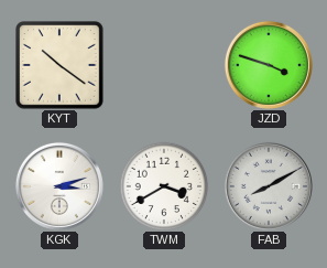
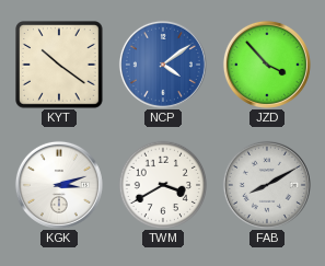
NCP: none -> 4:09 (163, 65)
JZD: 3:48 -> 3:53 (267, 65)
